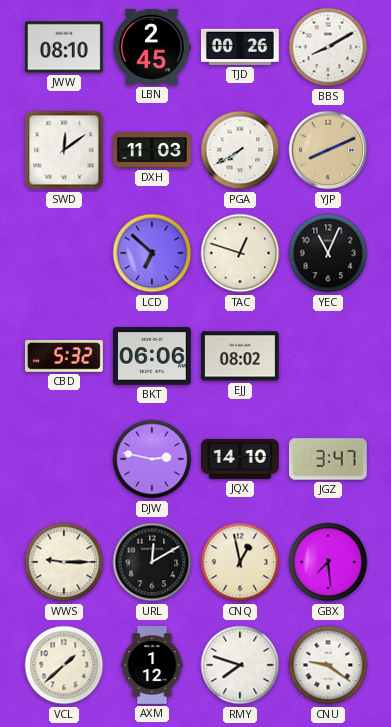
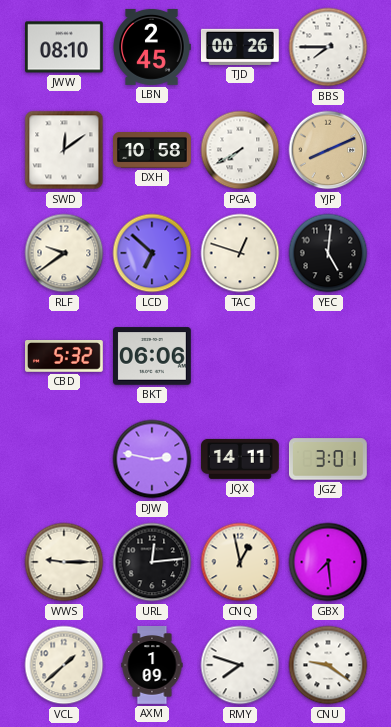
BBS: 8:10 -> 7:45 (328, 47)
DXH: 11:03 -> 10:58 (153, 150)
RLF: none -> 9:39 (64, 253)
YEC: 11:04 -> 5:01 (328, 253)
EJJ: 08:02 -> none (241, 356)
JQX: 14:10 -> 14:11 (240, 459)
JGZ: 3:47 -> 3:01 (328, 459)
URL: 12:10 -> 12:14 (152, 562)
AXM: 1:12 -> 1:09 (152, 665)
